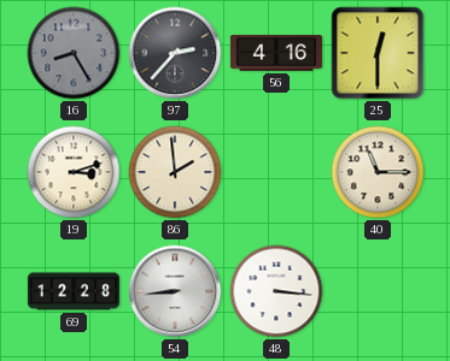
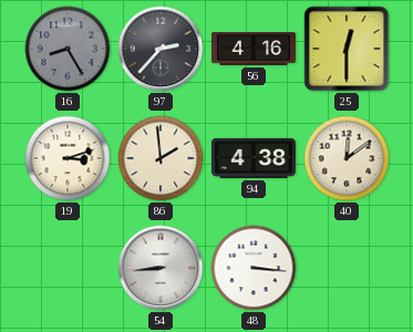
94: none -> 4:38 (254, 158)
40: 11:15 -> 12:09 (347, 158)
69: 12:28 -> none (74, 291)
